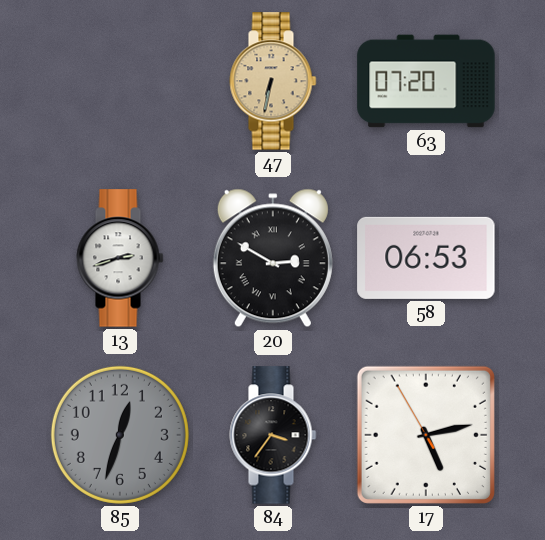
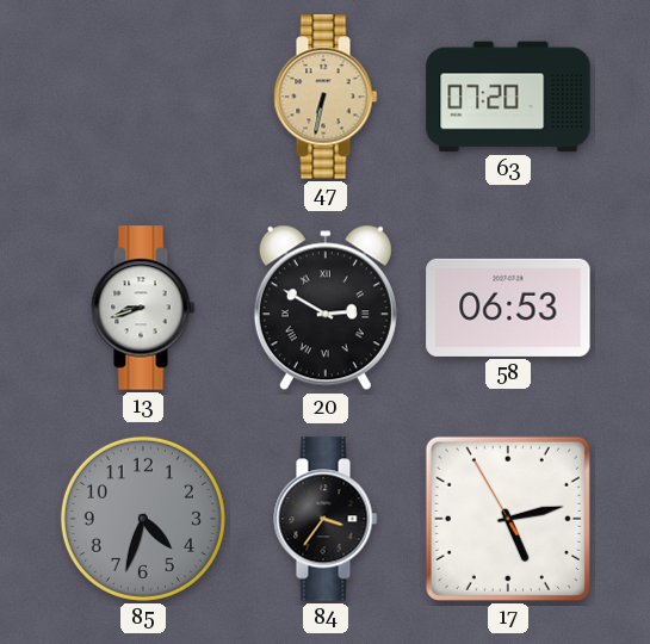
13: 2:42 -> 8:42 (143, 308)
85: 12:33 -> 4:33 (143, 519)
